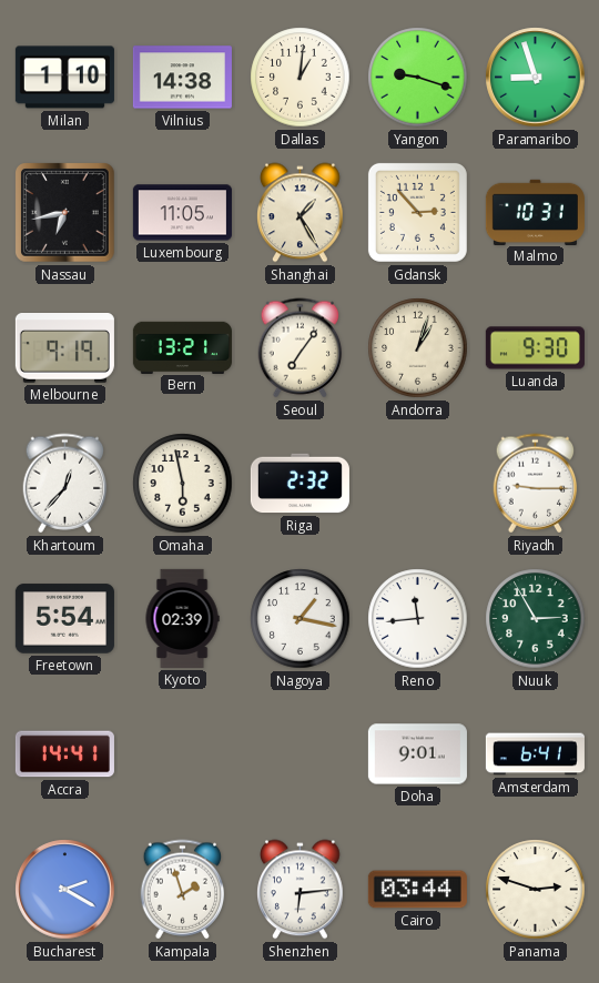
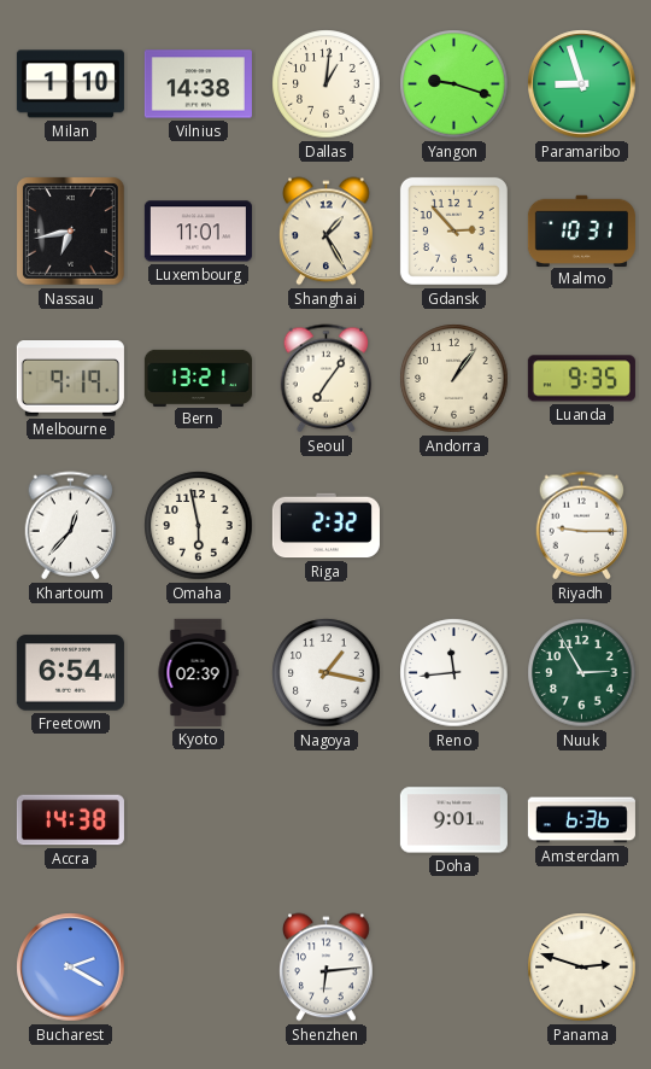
Luxembourg: 11:05 -> 11:01 (198, 232)
Andorra: 1:03 -> 1:06 (454, 379)
Luanda: 9:30 -> 9:35 (581, 379)
Freetown: 5:54 -> 6:54 (70, 673)
Accra: 14:41 -> 14:38 (70, 820)
Amsterdam: 6:41 -> 6:36 (581, 820)
Kampala: 1:57 -> none (183, 890)
Cairo: 03:44 -> none (417, 890)
